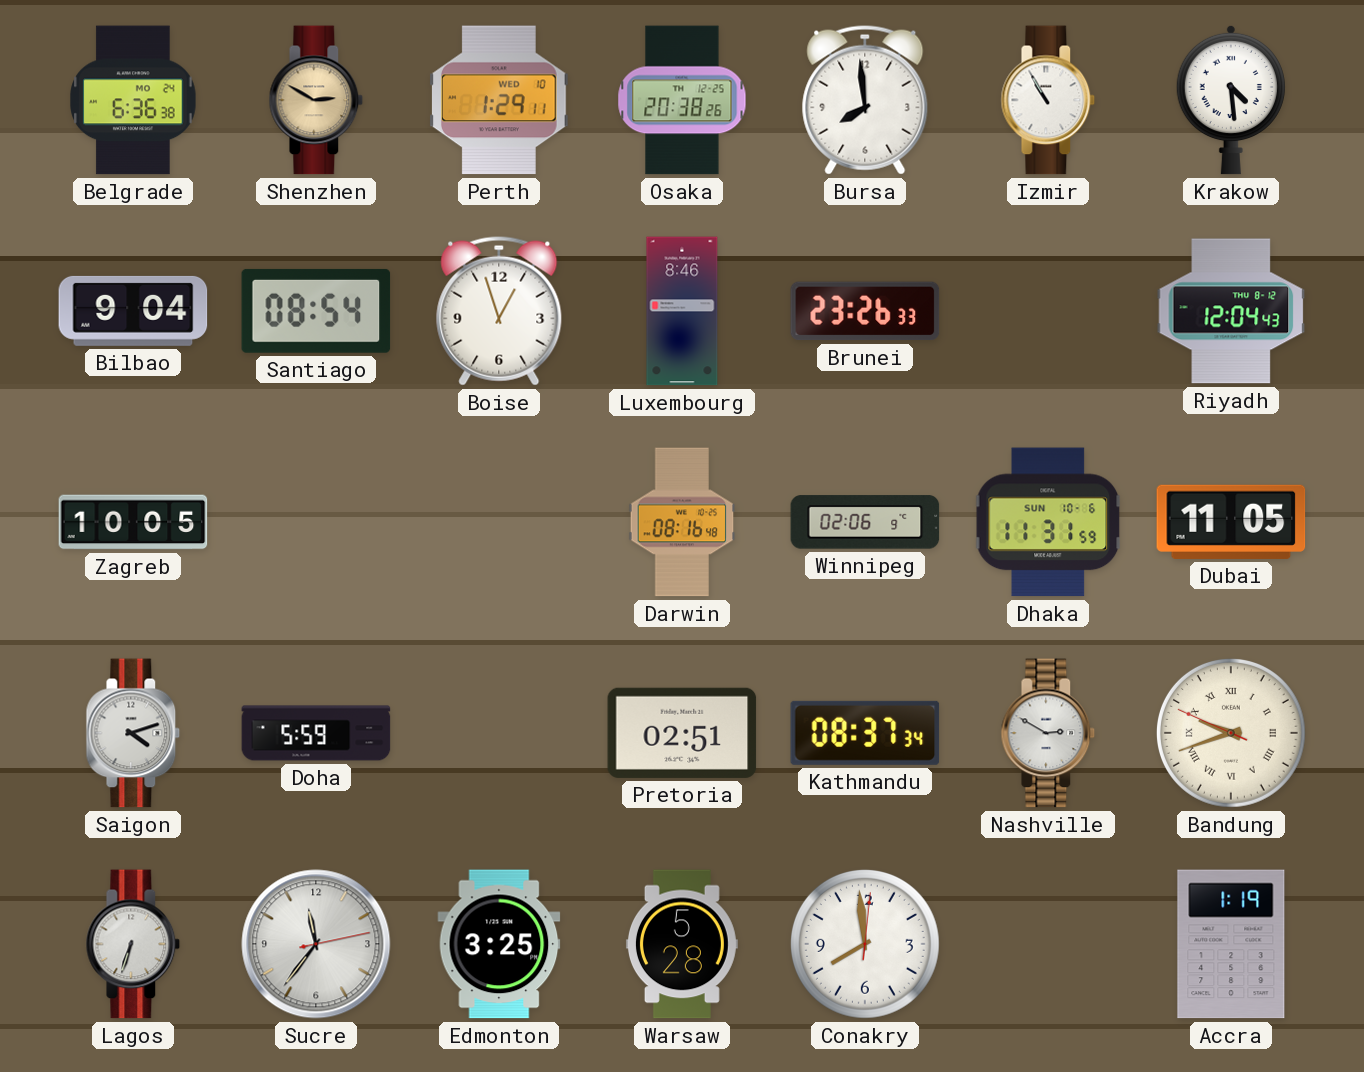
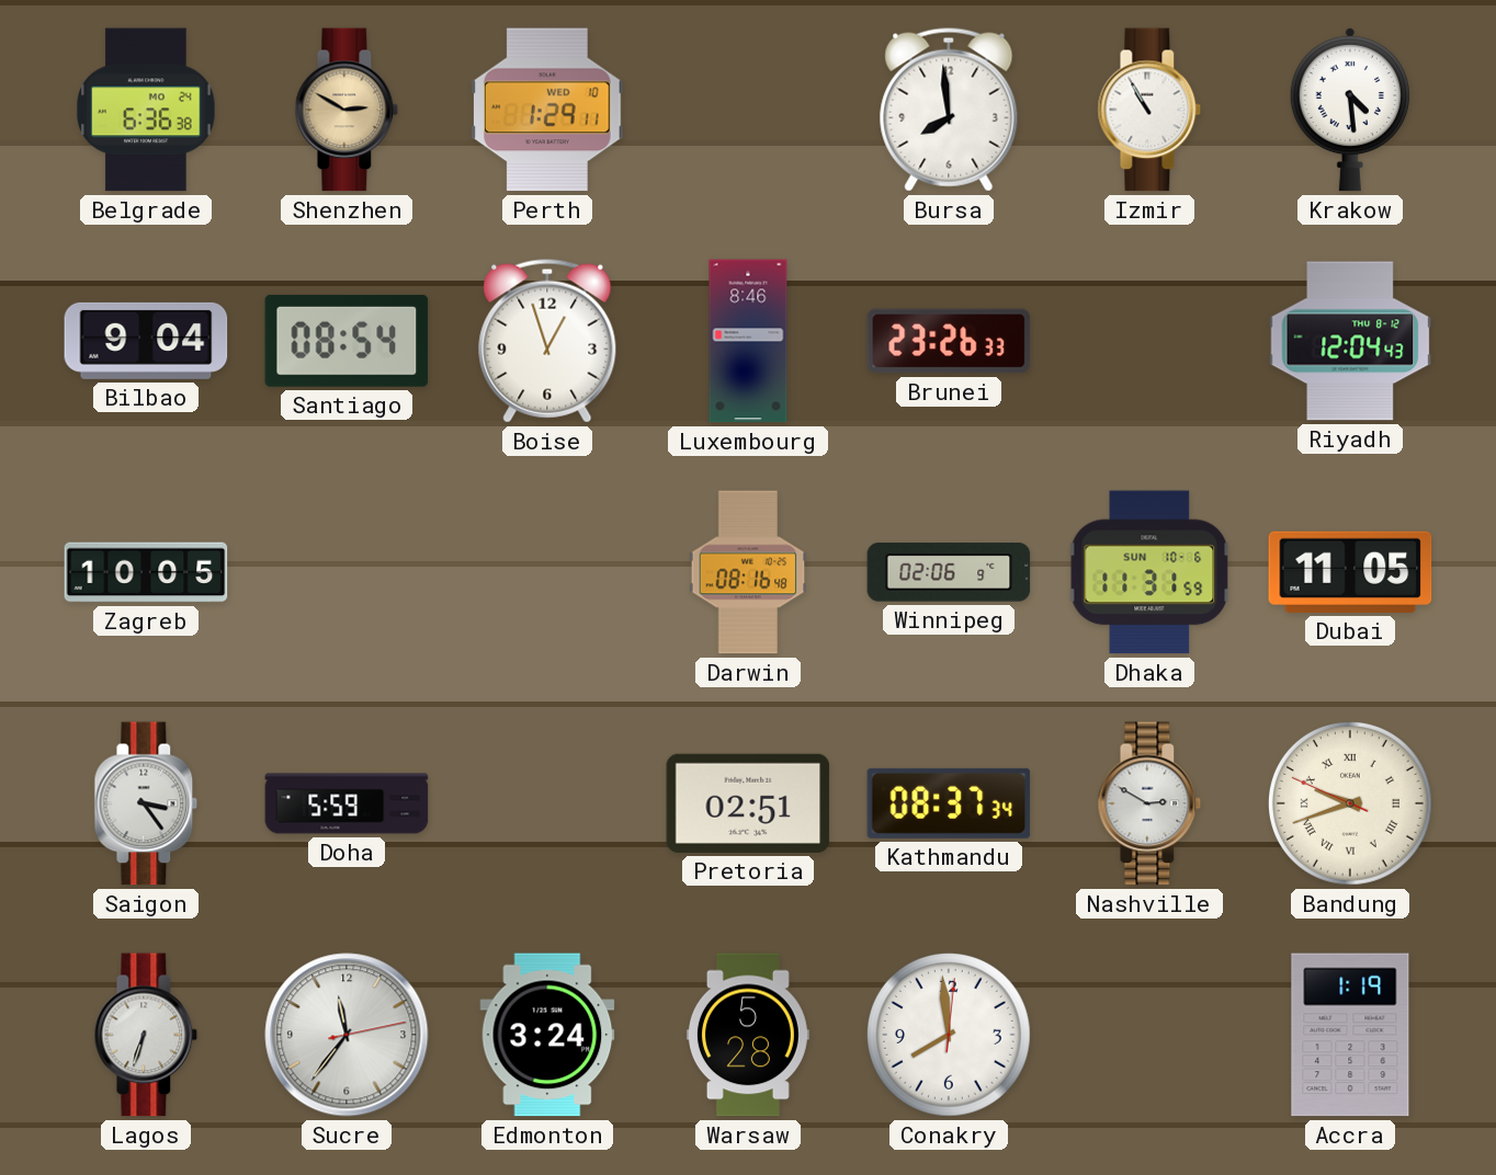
Osaka: 20:38 -> none (682, 100)
Saigon: 4:12 -> 3:24 (146, 803)
Edmonton: 3:25 -> 3:24 (547, 1035)
